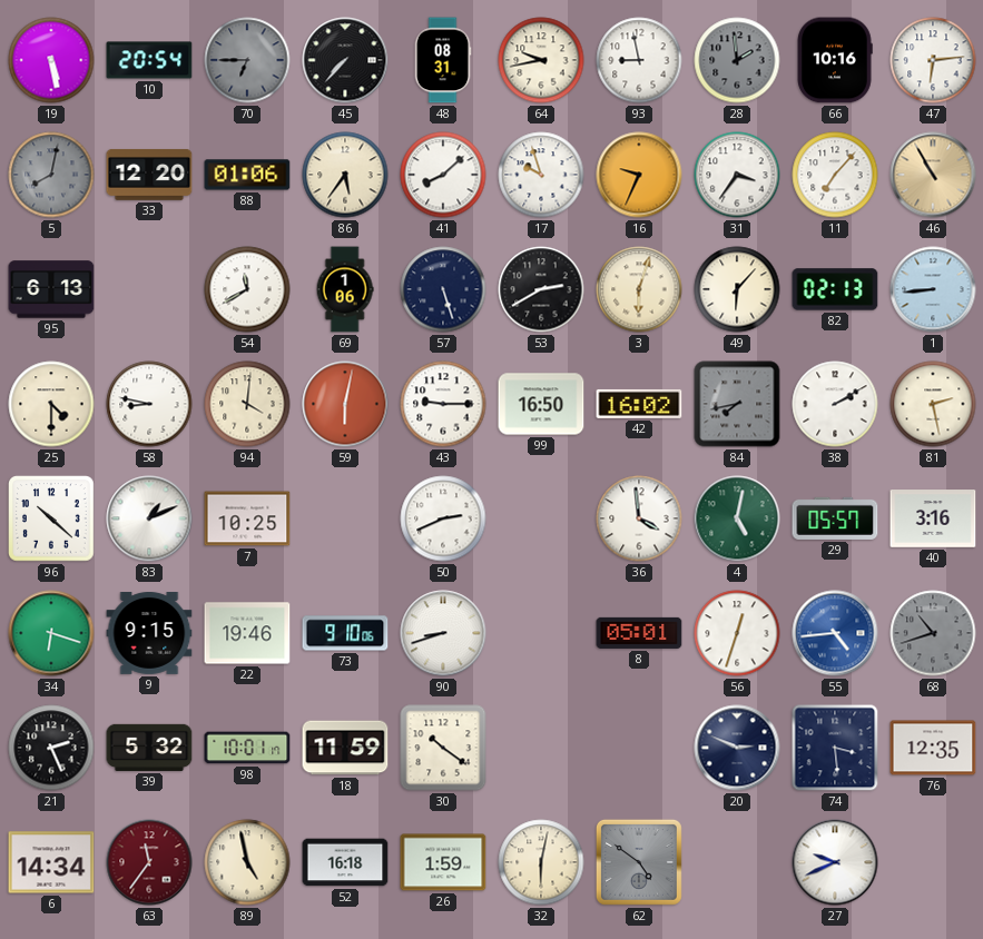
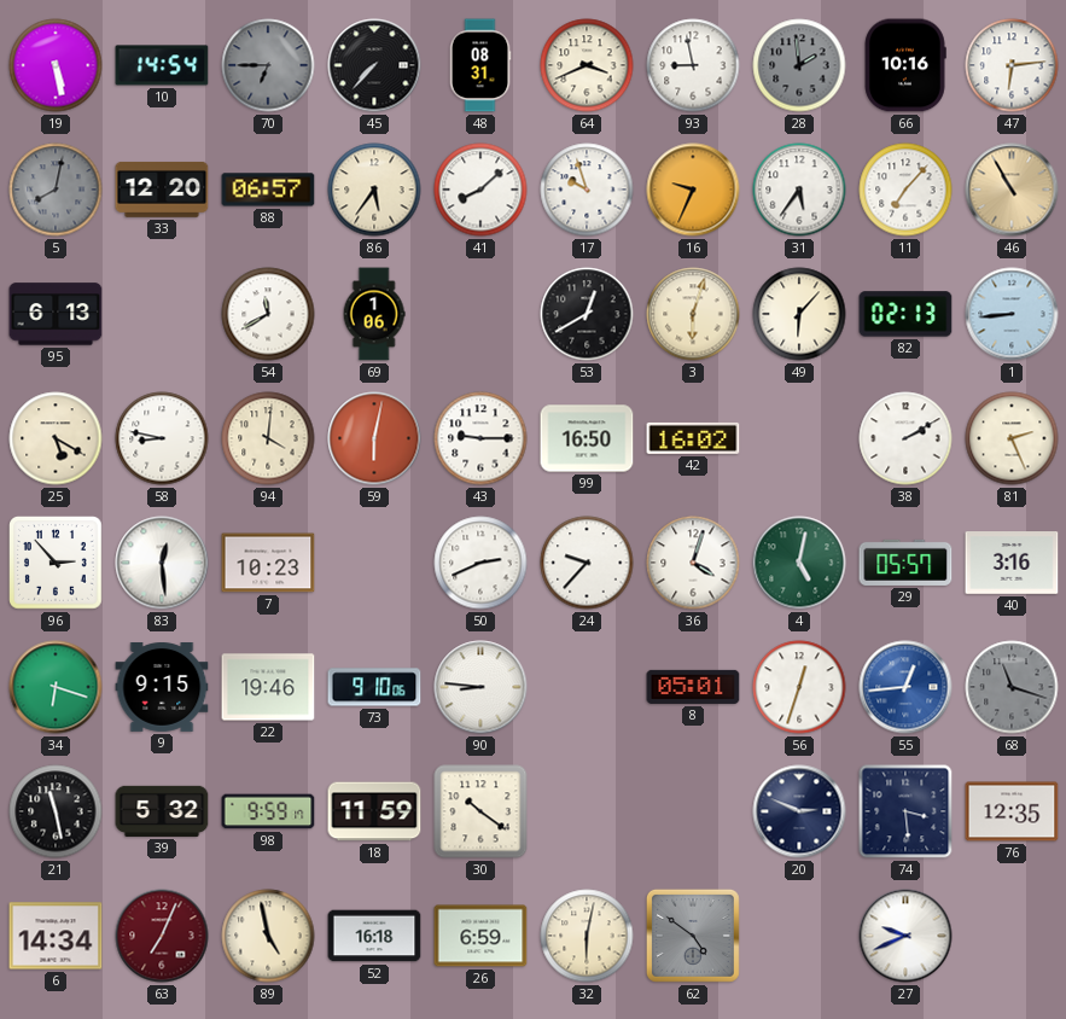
10: 20:54 -> 14:54 (162, 65)
64: 9:43 -> 3:41 (587, 65)
88: 01:06 -> 06:57 (268, 190)
31: 3:36 -> 5:36 (799, 190)
57: 5:27 -> none (443, 289)
53: 2:40 -> 12:40 (587, 314)
25: 4:30 -> 5:20 (56, 438)
84: 7:43 -> none (737, 404)
81: 2:28 -> 2:26 (1012, 438)
96: 10:22 -> 2:53 (57, 564)
83: 1:11 -> 12:29 (162, 563)
7: 10:25 -> 10:23 (268, 563)
24: none -> 9:37 (587, 563)
36: 3:59 -> 4:03 (693, 563)
90: 8:42 -> 8:46 (480, 687)
55: 4:44 -> 12:44 (905, 687)
68: 10:42 -> 11:18 (1012, 687)
21: 2:26 -> 11:28 (56, 811)
98: 10:01 -> 9:59 (268, 811)
63: 11:36 -> 7:04 (162, 936)
26: 1:59 -> 6:59 (480, 936)
